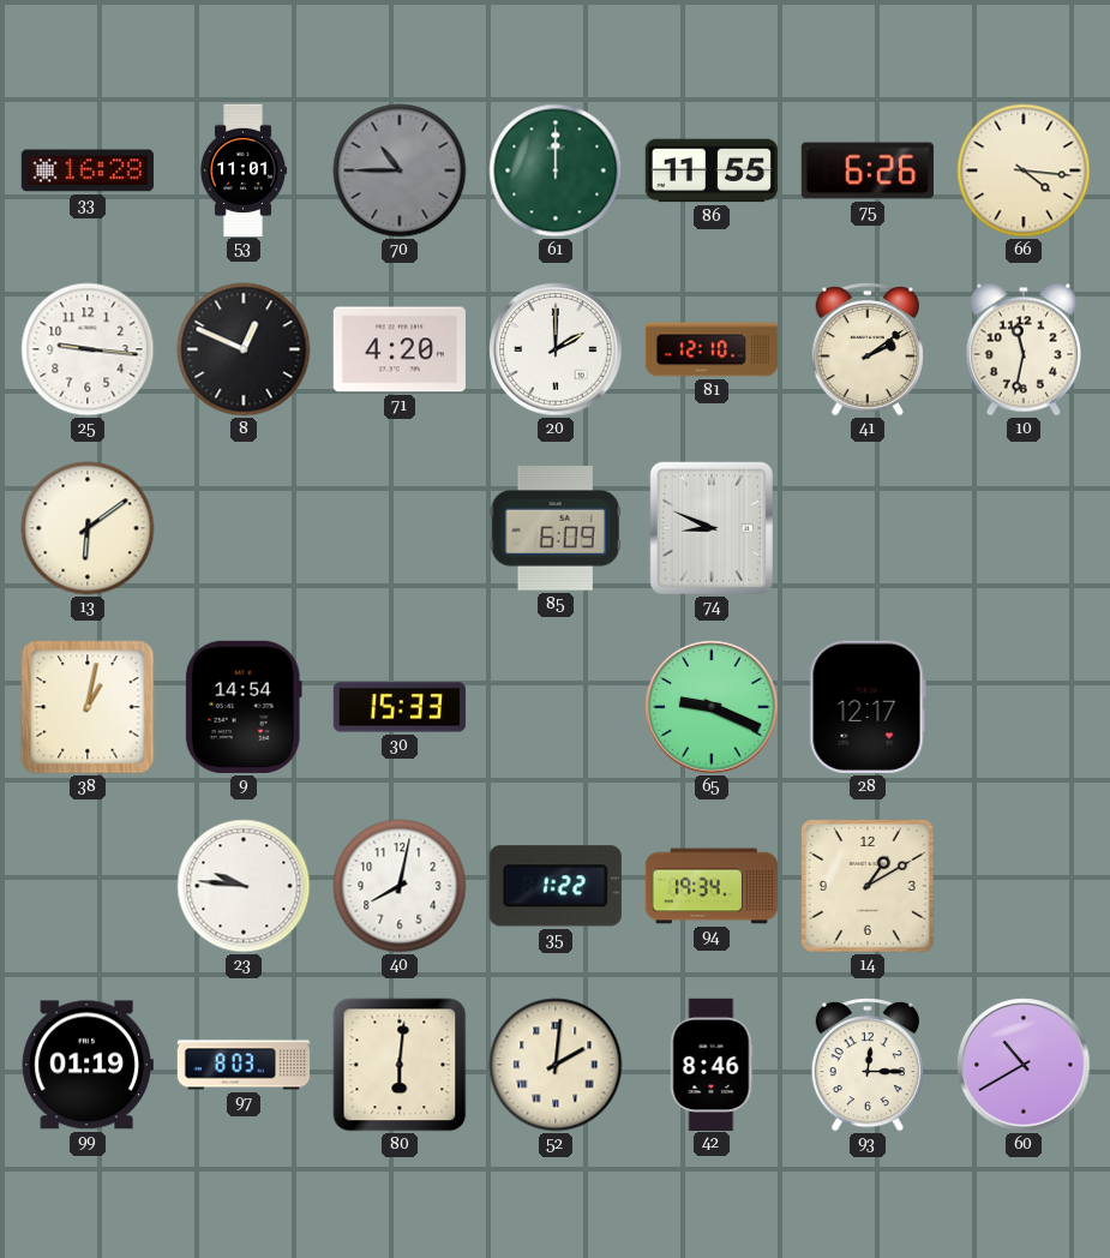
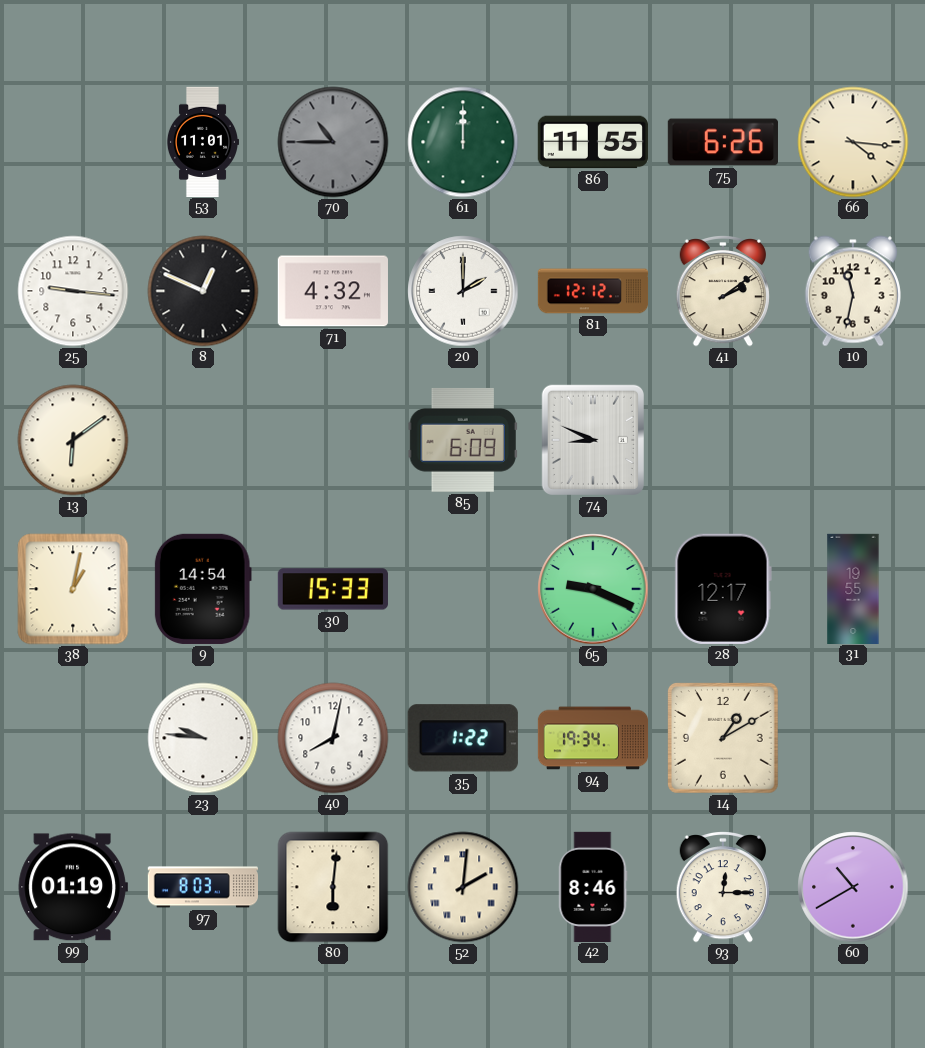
33: 16:28 -> none (88, 170)
71: 4:20 -> 4:32 (333, 291)
81: 12:10 -> 12:12 (593, 291)
31: none -> 19:55 (853, 588)
